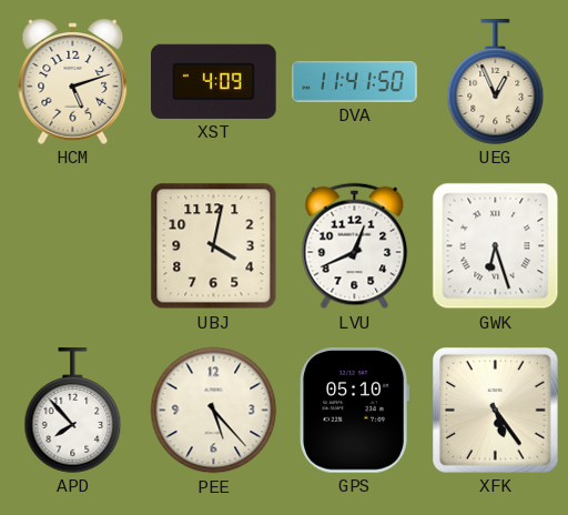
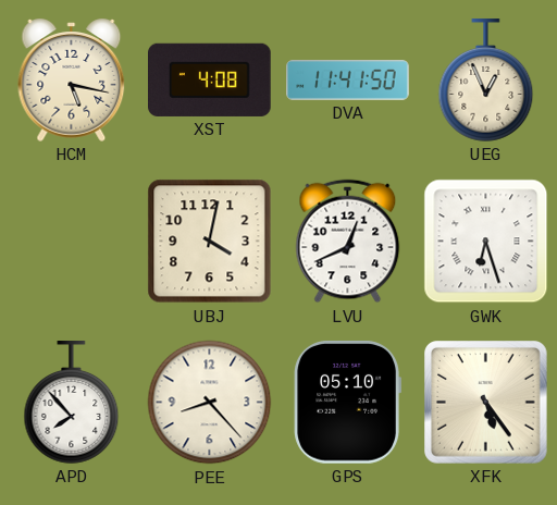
HCM: 5:12 -> 5:17 (72, 79)
XST: 4:09 -> 4:08 (210, 79)
PEE: 5:23 -> 8:23 (210, 403)
